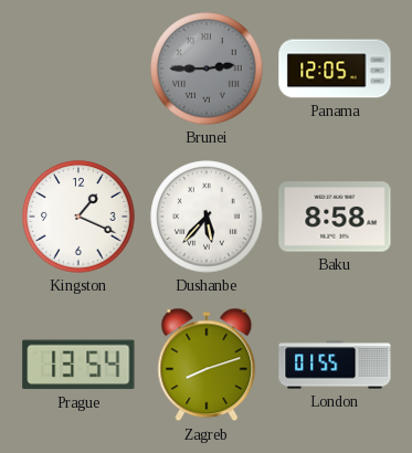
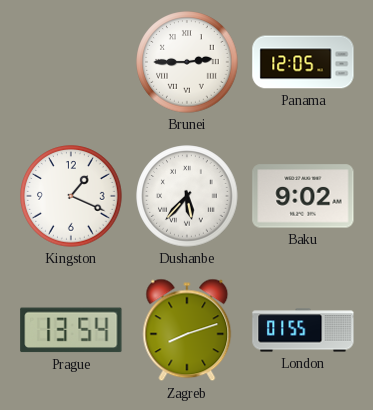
Brunei dial: grey -> white (187, 62)
Baku: 8:58 -> 9:02 (303, 196)
